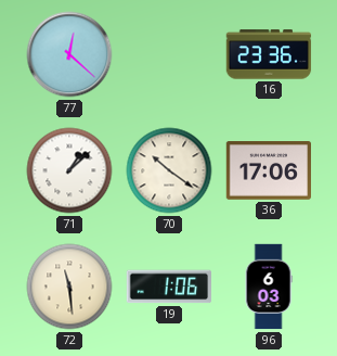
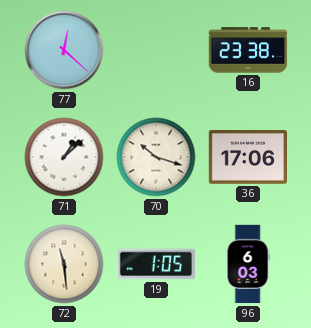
16: 23:36 -> 23:38 (248, 50)
70: 10:21 -> 10:18 (156, 157)
19: 1:06 -> 1:05 (155, 264)
